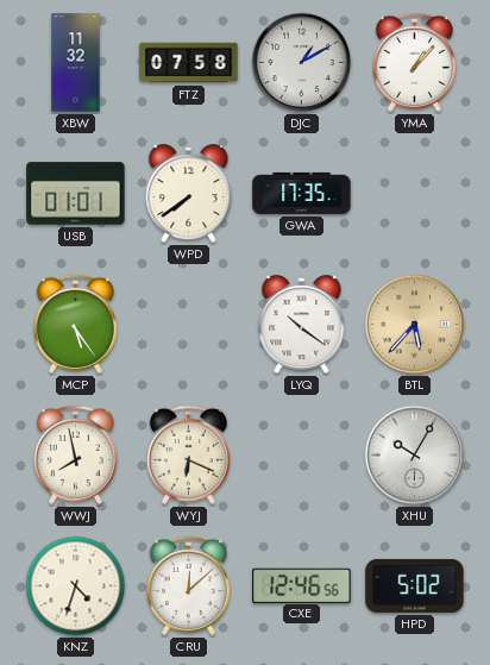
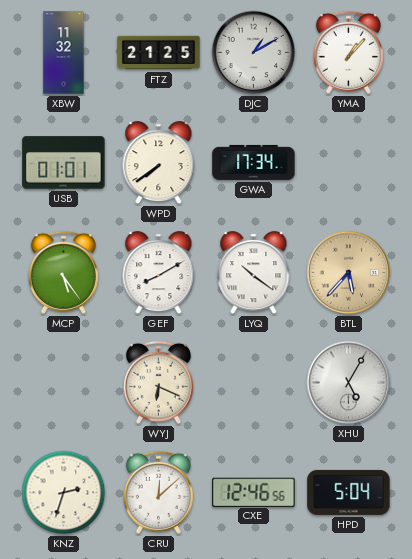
FTZ: 07:58 -> 21:25 (159, 53)
GWA: 17:35 -> 17:34 (254, 162)
GEF: none -> 8:10 (159, 273)
WWJ: 7:58 -> none (75, 454)
XHU: 10:05 -> 5:05 (349, 383)
KNZ: 4:33 -> 2:33 (64, 493)
HPD: 5:02 -> 5:04 (349, 492)
